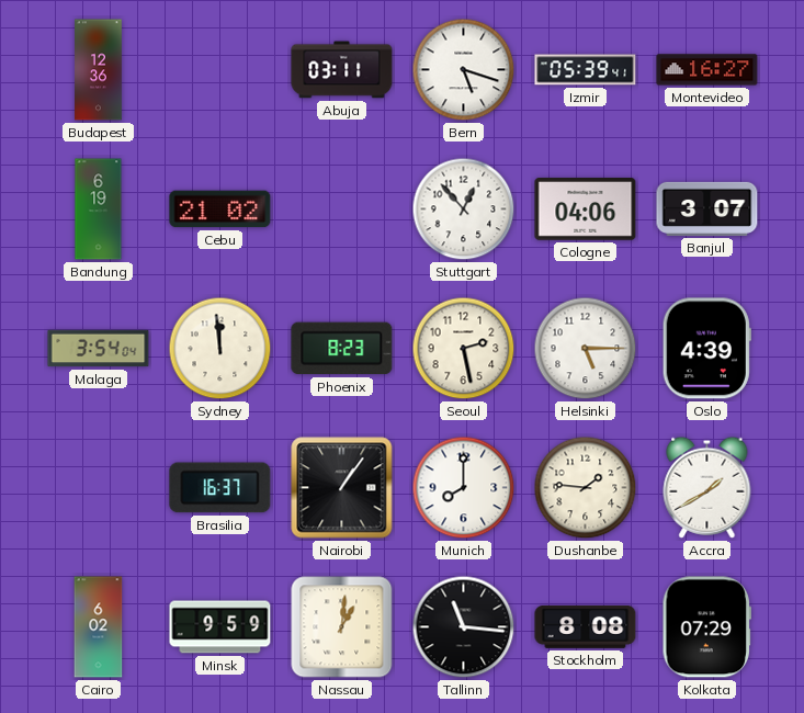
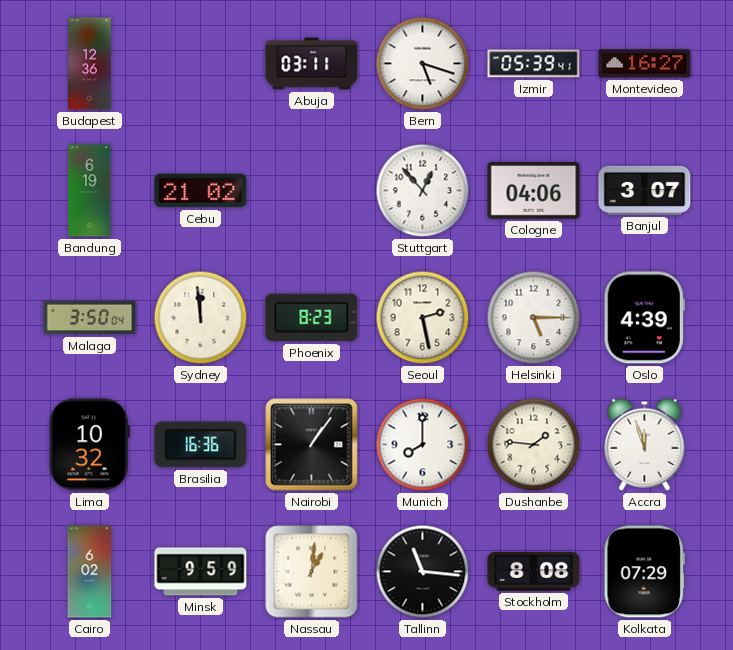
Malaga: 3:54 -> 3:50 (90, 318)
Lima: none -> 10:32 (89, 445)
Brasilia: 16:37 -> 16:36 (201, 445)
Accra: 1:40 -> 11:57 (645, 444)
